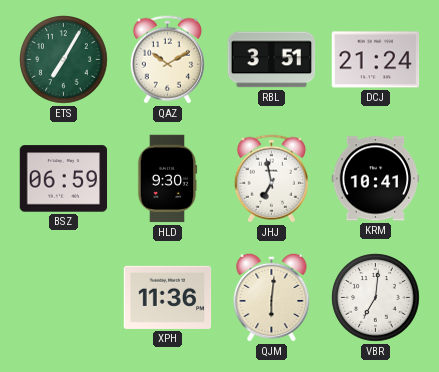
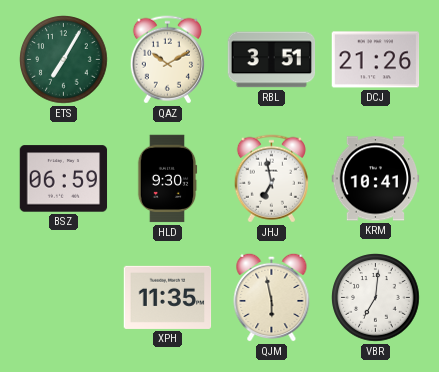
DCJ: 21:24 -> 21:26 (376, 60)
XPH: 11:36 -> 11:35 (168, 297)
QJM: 6:01 -> 5:58 (272, 297)
